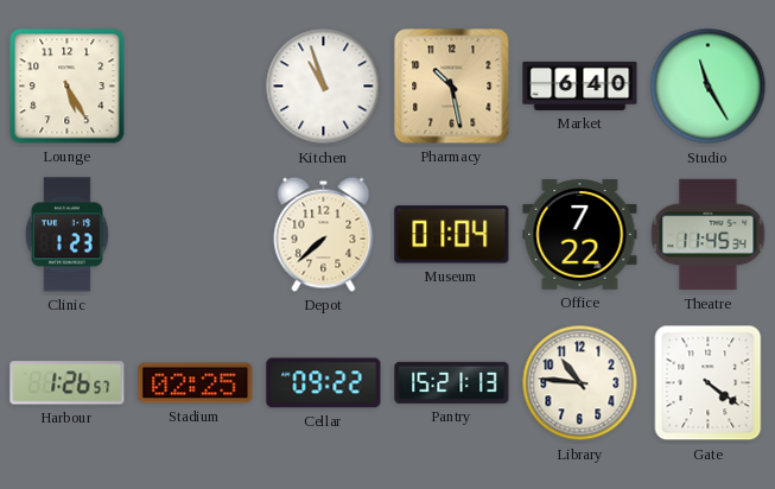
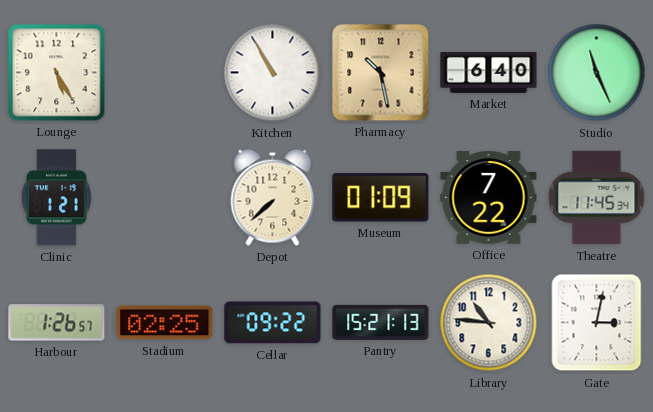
Kitchen: 10:57 -> 10:55 (273, 73)
Studio: 11:25 -> 11:26 (597, 73)
Clinic: 1:23 -> 1:21 (56, 198)
Museum: 01:04 -> 01:09 (381, 198)
Gate: 4:21 -> 3:02 (597, 323)
